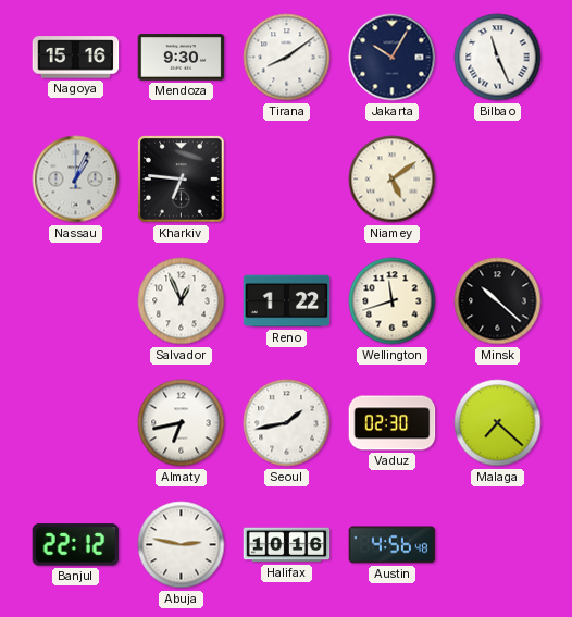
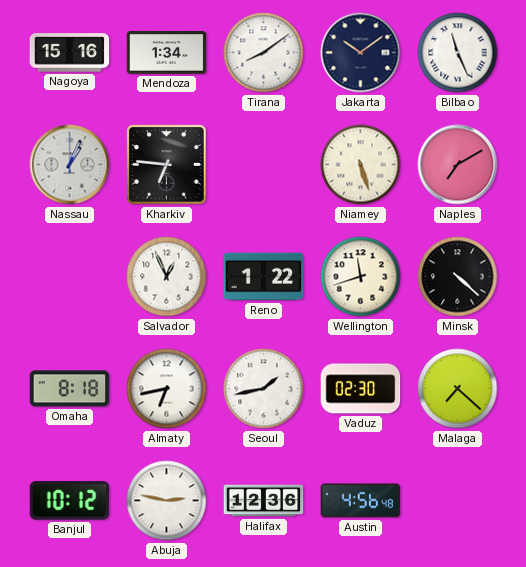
Mendoza: 9:30 -> 1:34 (167, 53)
Jakarta: 10:05 -> 10:09 (361, 53)
Niamey: 5:09 -> 5:27 (361, 165)
Naples: none -> 7:10 (458, 165)
Minsk: 10:22 -> 4:22 (458, 277)
Omaha: none -> 8:18 (70, 389)
Banjul: 22:12 -> 10:12 (70, 501)
Halifax: 10:16 -> 12:36 (264, 501)
